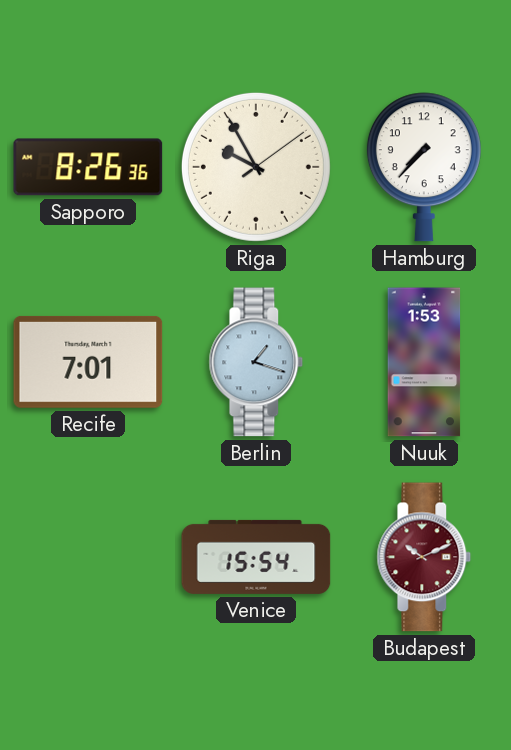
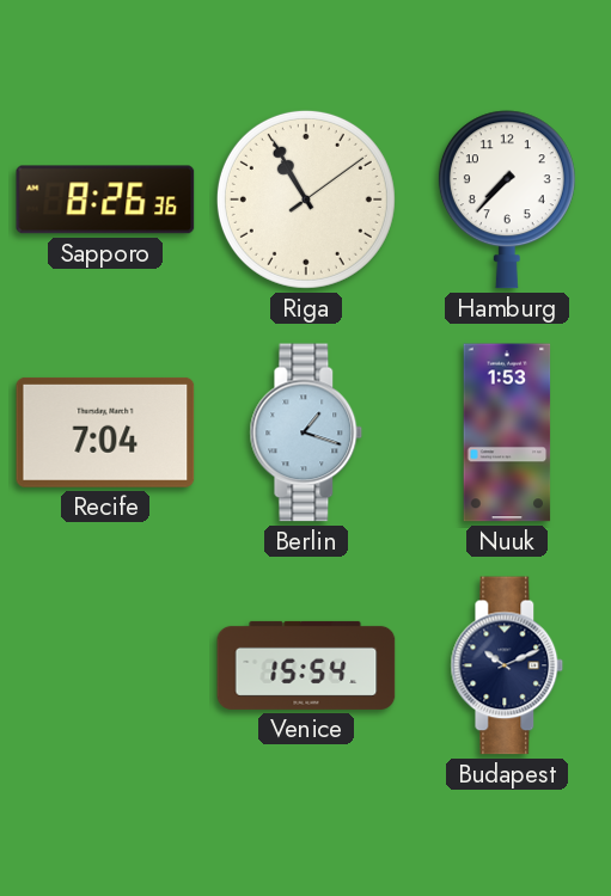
Riga: 9:55 -> 10:55 (306, 200)
Recife: 7:01 -> 7:04 (105, 432)
Budapest dial: burgundy -> navy (507, 665)
